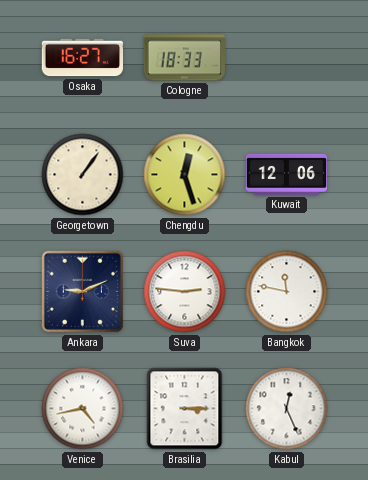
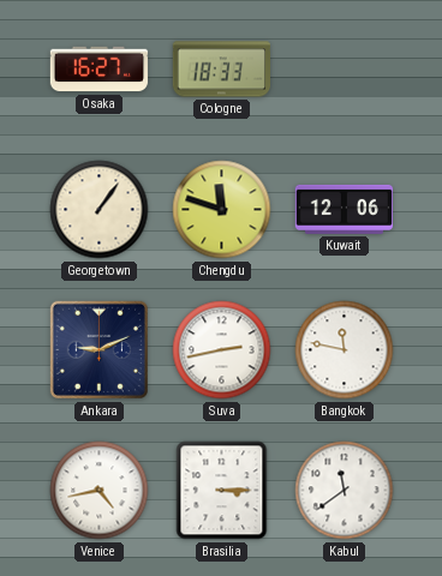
Chengdu: 12:27 -> 11:48 (222, 210)
Suva: 2:46 -> 2:43 (222, 350)
Kabul: 12:26 -> 11:39 (345, 491)
